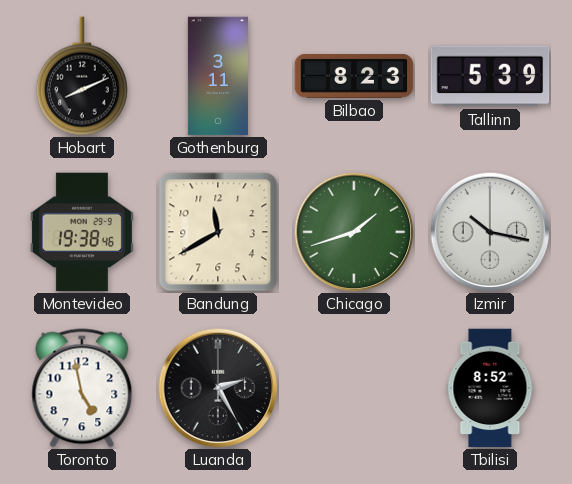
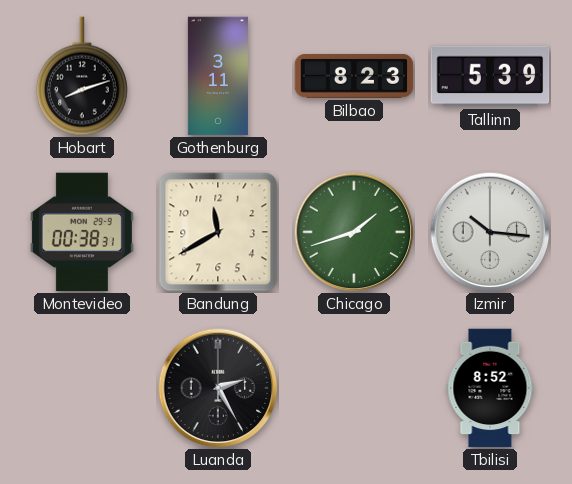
Hobart: 8:11 -> 8:12 (82, 76)
Montevideo: 19:38 -> 00:38 (82, 232)
Izmir: 10:17 -> 10:16 (490, 232)
Toronto: 4:58 -> none (82, 388)
